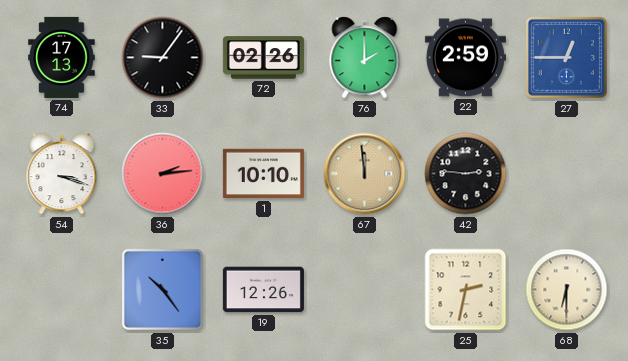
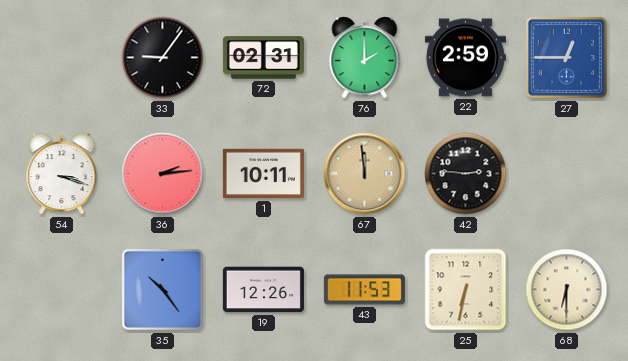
74: 17:13 -> none (62, 57)
72: 02:26 -> 02:31 (263, 58)
1: 10:10 -> 10:11 (263, 174)
43: none -> 11:53 (364, 290)
25: 2:32 -> 6:32 (466, 290)
